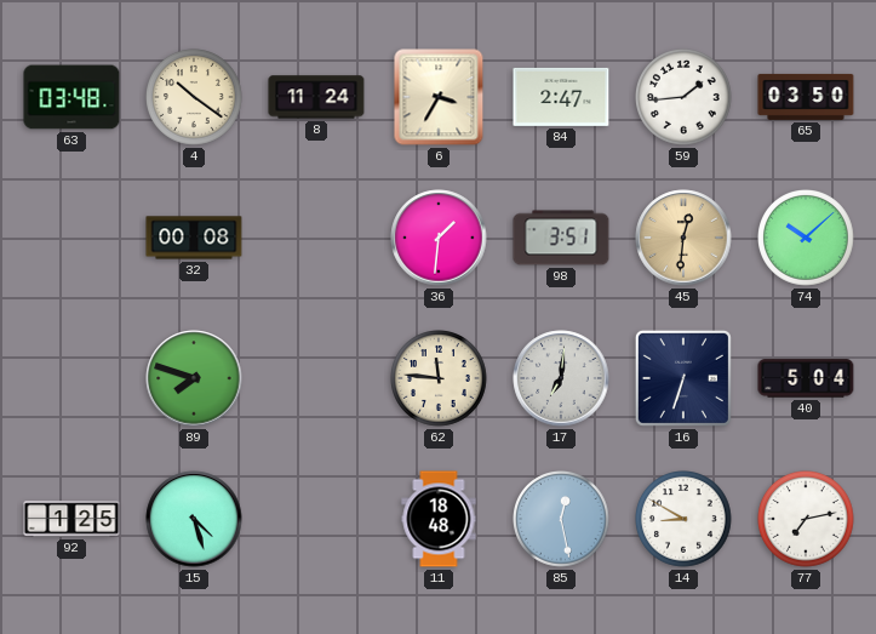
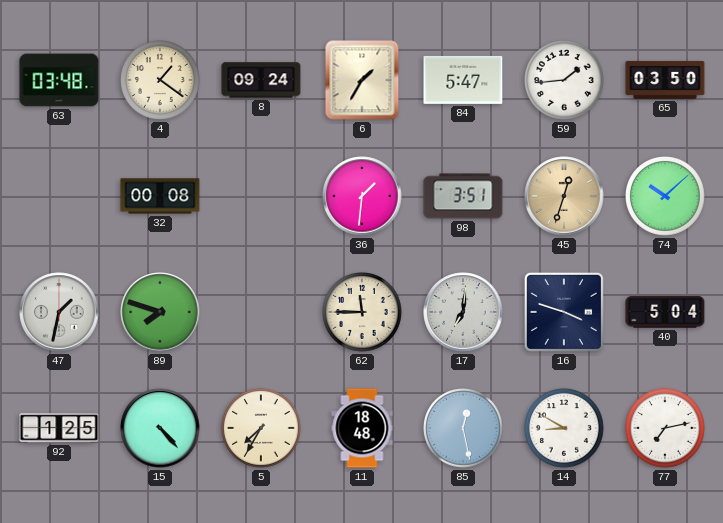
4: 10:21 -> 1:21 (161, 81)
8: 11:24 -> 09:24 (261, 80)
6: 3:35 -> 1:35 (362, 80)
84: 2:47 -> 5:47 (463, 80)
45: 12:31 -> 12:33 (564, 196)
47: none -> 1:32 (59, 312)
62: 11:46 -> 11:45 (363, 313)
16: 6:33 -> 3:48 (564, 312)
15: 4:27 -> 4:23 (160, 428)
5: none -> 7:35 (262, 429)
